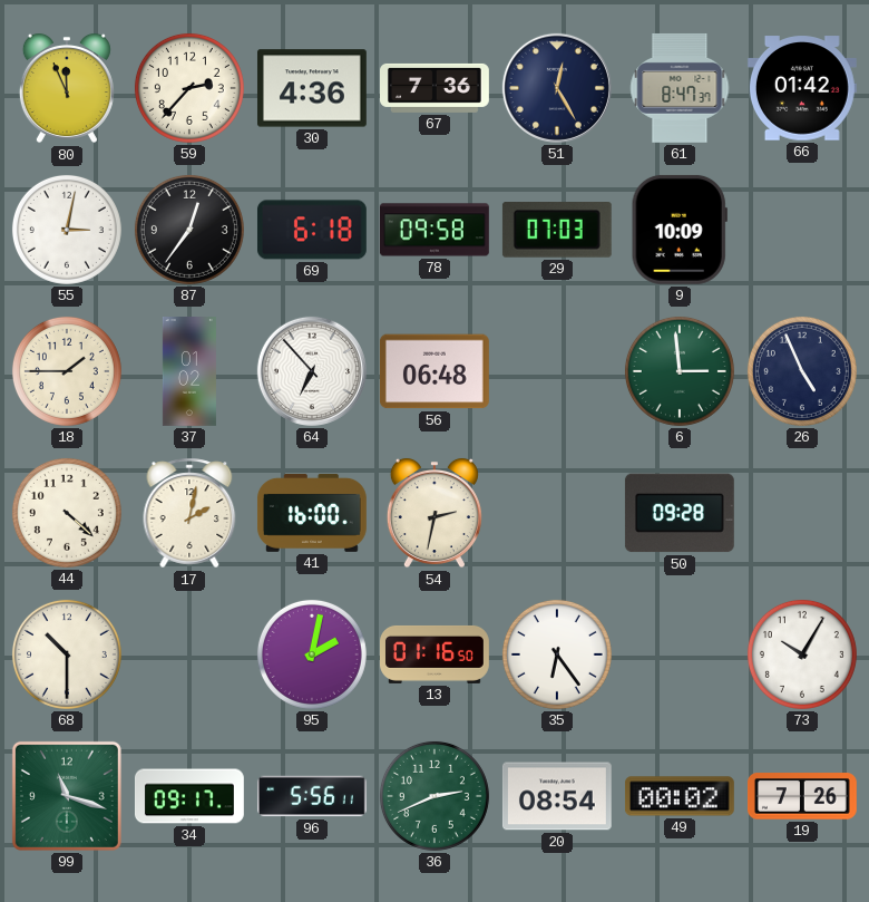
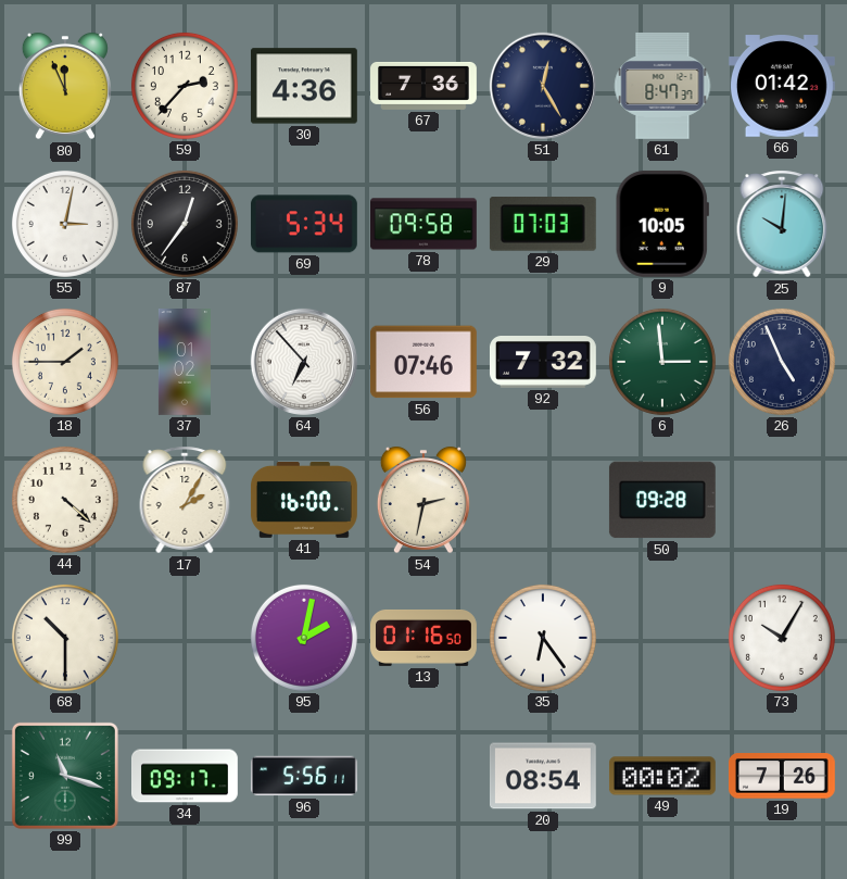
69: 6:18 -> 5:34 (304, 224)
9: 10:09 -> 10:05 (662, 224)
25: none -> 10:01 (782, 224)
56: 06:48 -> 07:46 (423, 362)
92: none -> 7:32 (543, 363)
17: 2:02 -> 2:05 (185, 500)
36: 2:41 -> none (434, 796)
